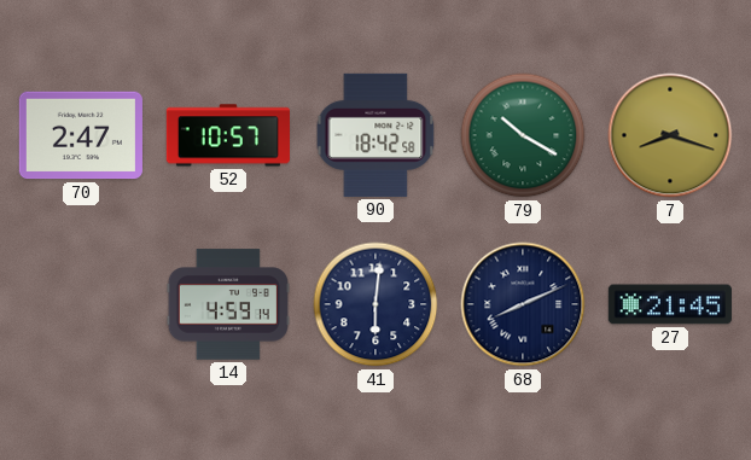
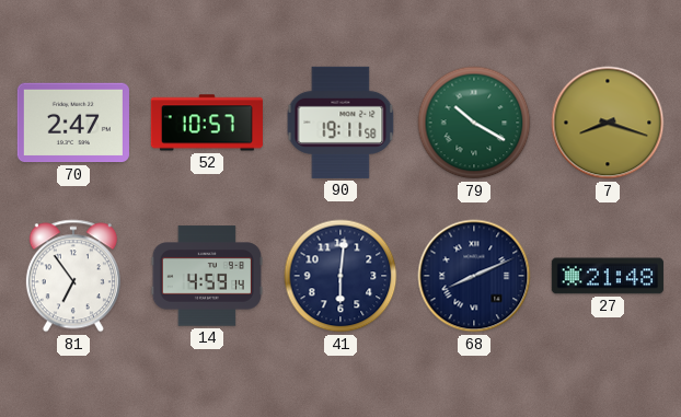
90: 18:42 -> 19:11 (340, 123)
81: none -> 6:54 (73, 276)
27: 21:45 -> 21:48 (608, 276)
